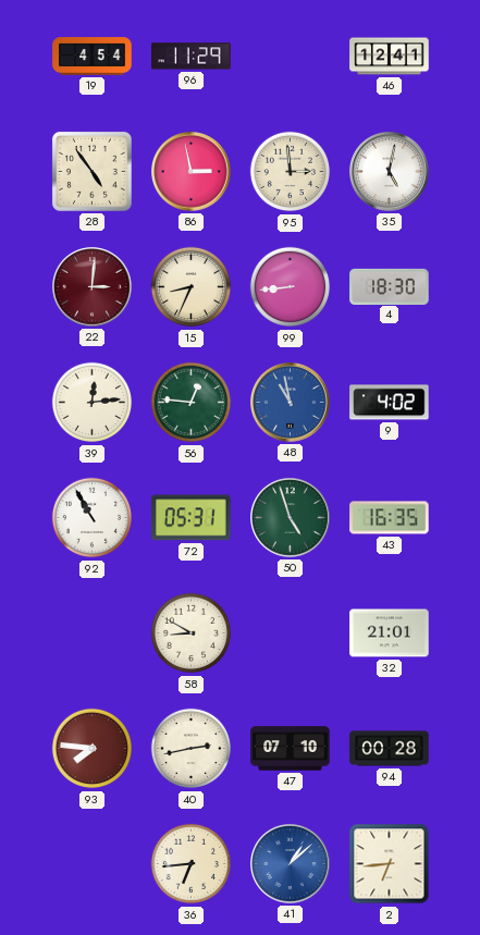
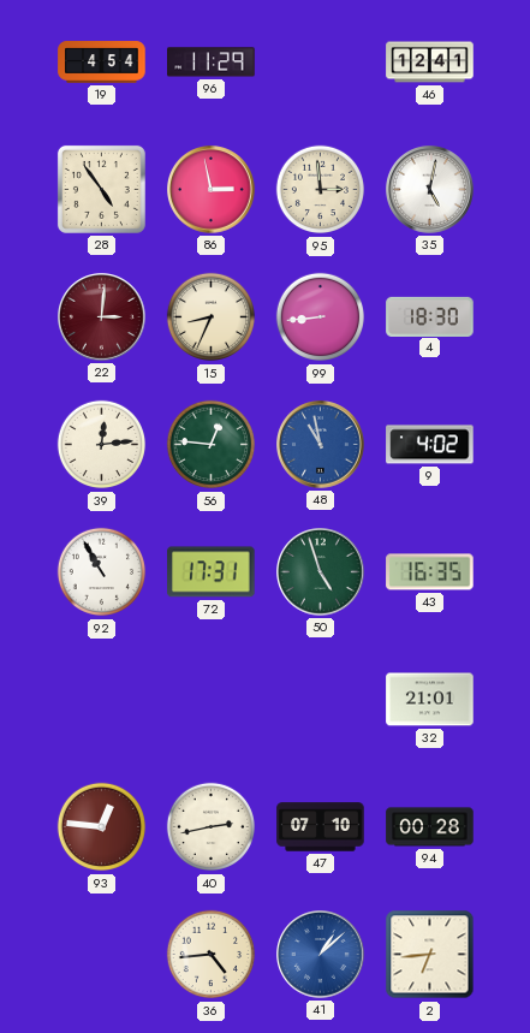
72: 05:31 -> 17:31 (212, 572)
58: 8:50 -> none (192, 633)
93: 7:46 -> 12:46 (102, 827)
36: 6:44 -> 4:44 (212, 955)
